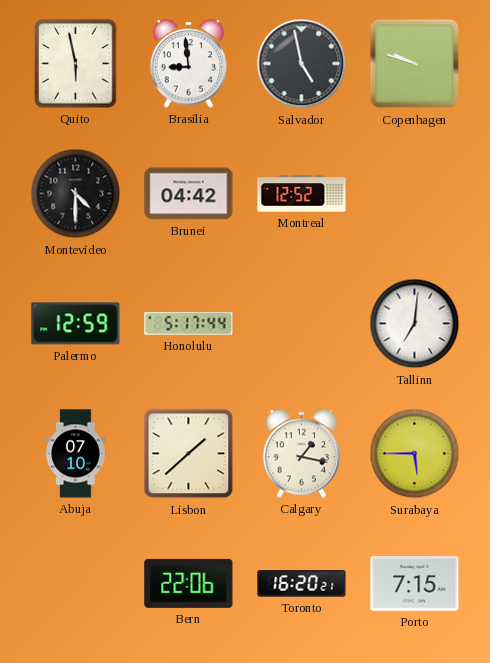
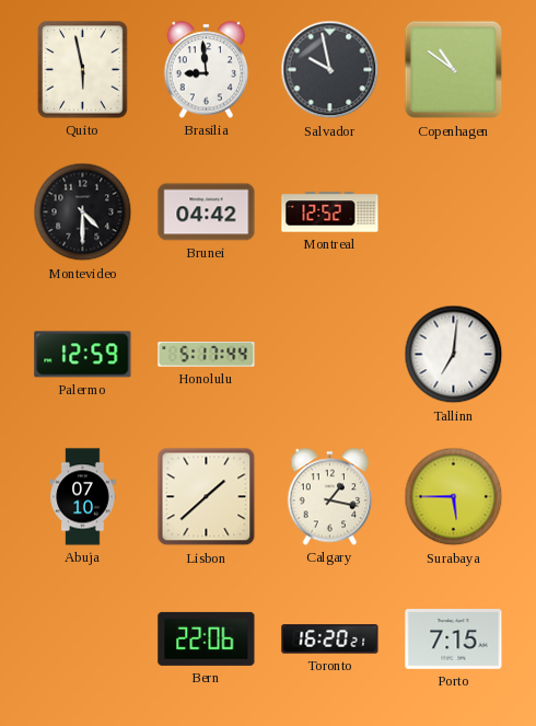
Salvador: 4:58 -> 9:58 (330, 70)
Copenhagen: 9:48 -> 10:51 (454, 70)
